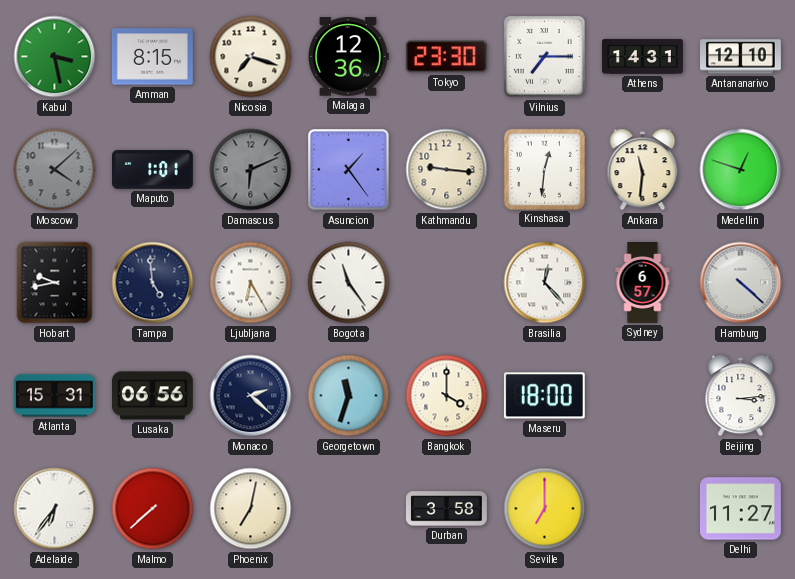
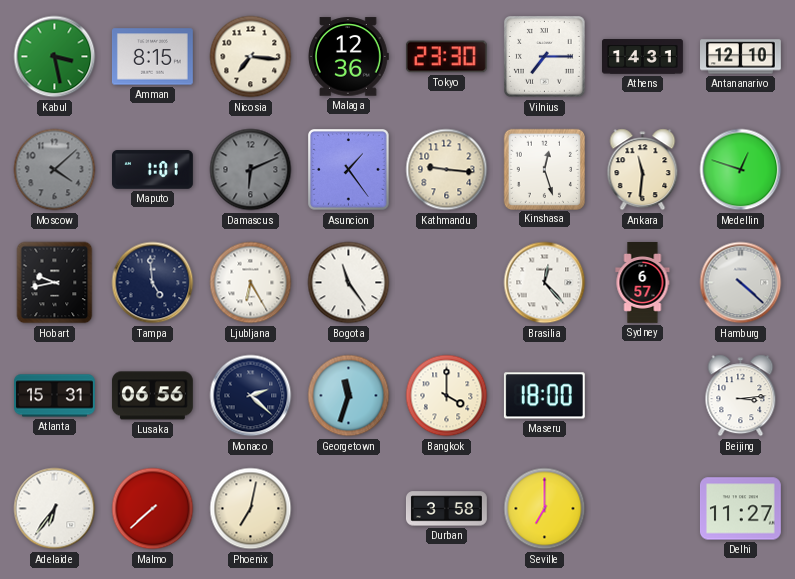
Nicosia: 7:18 -> 7:16 (251, 57)
Kinshasa: 12:31 -> 12:27 (544, 169)
